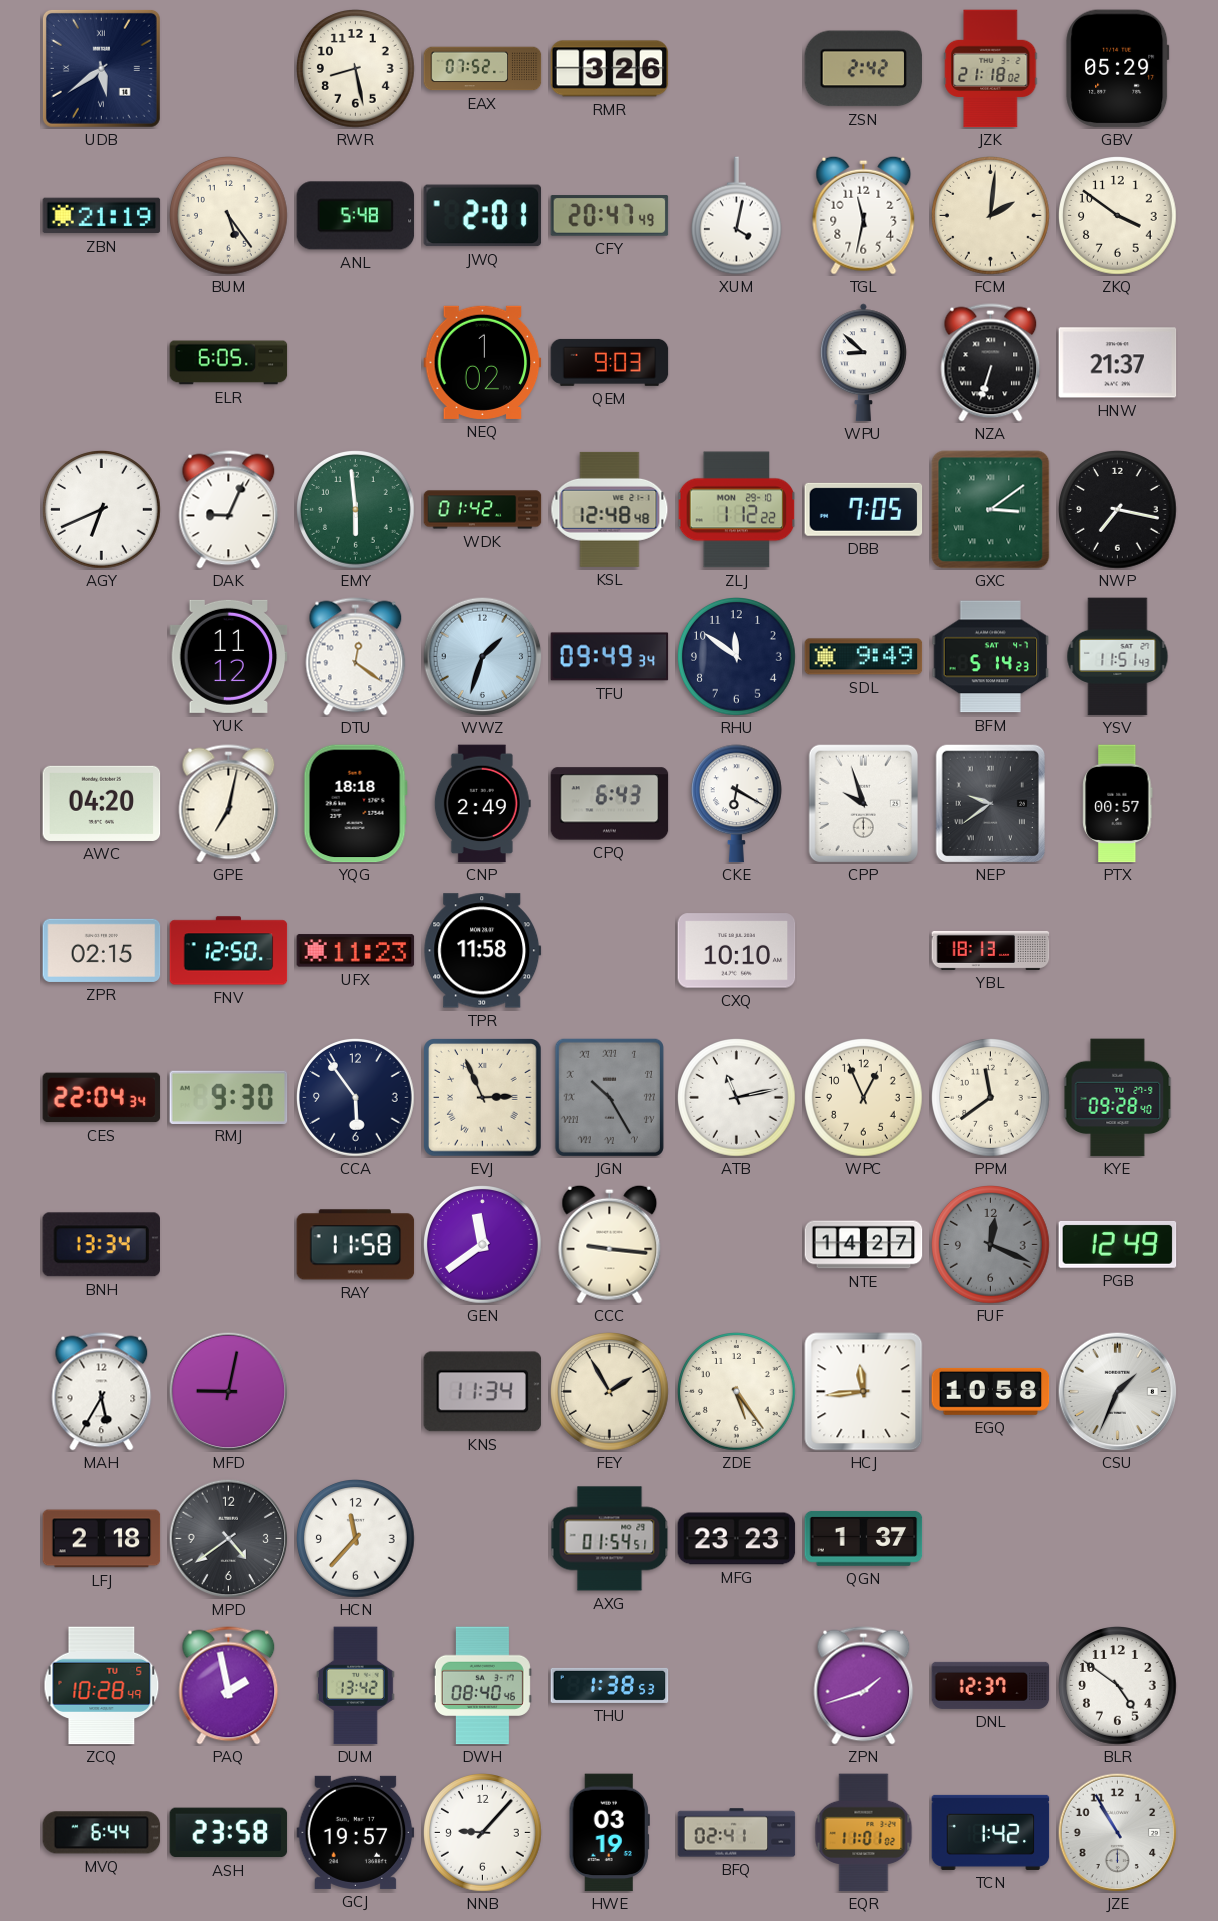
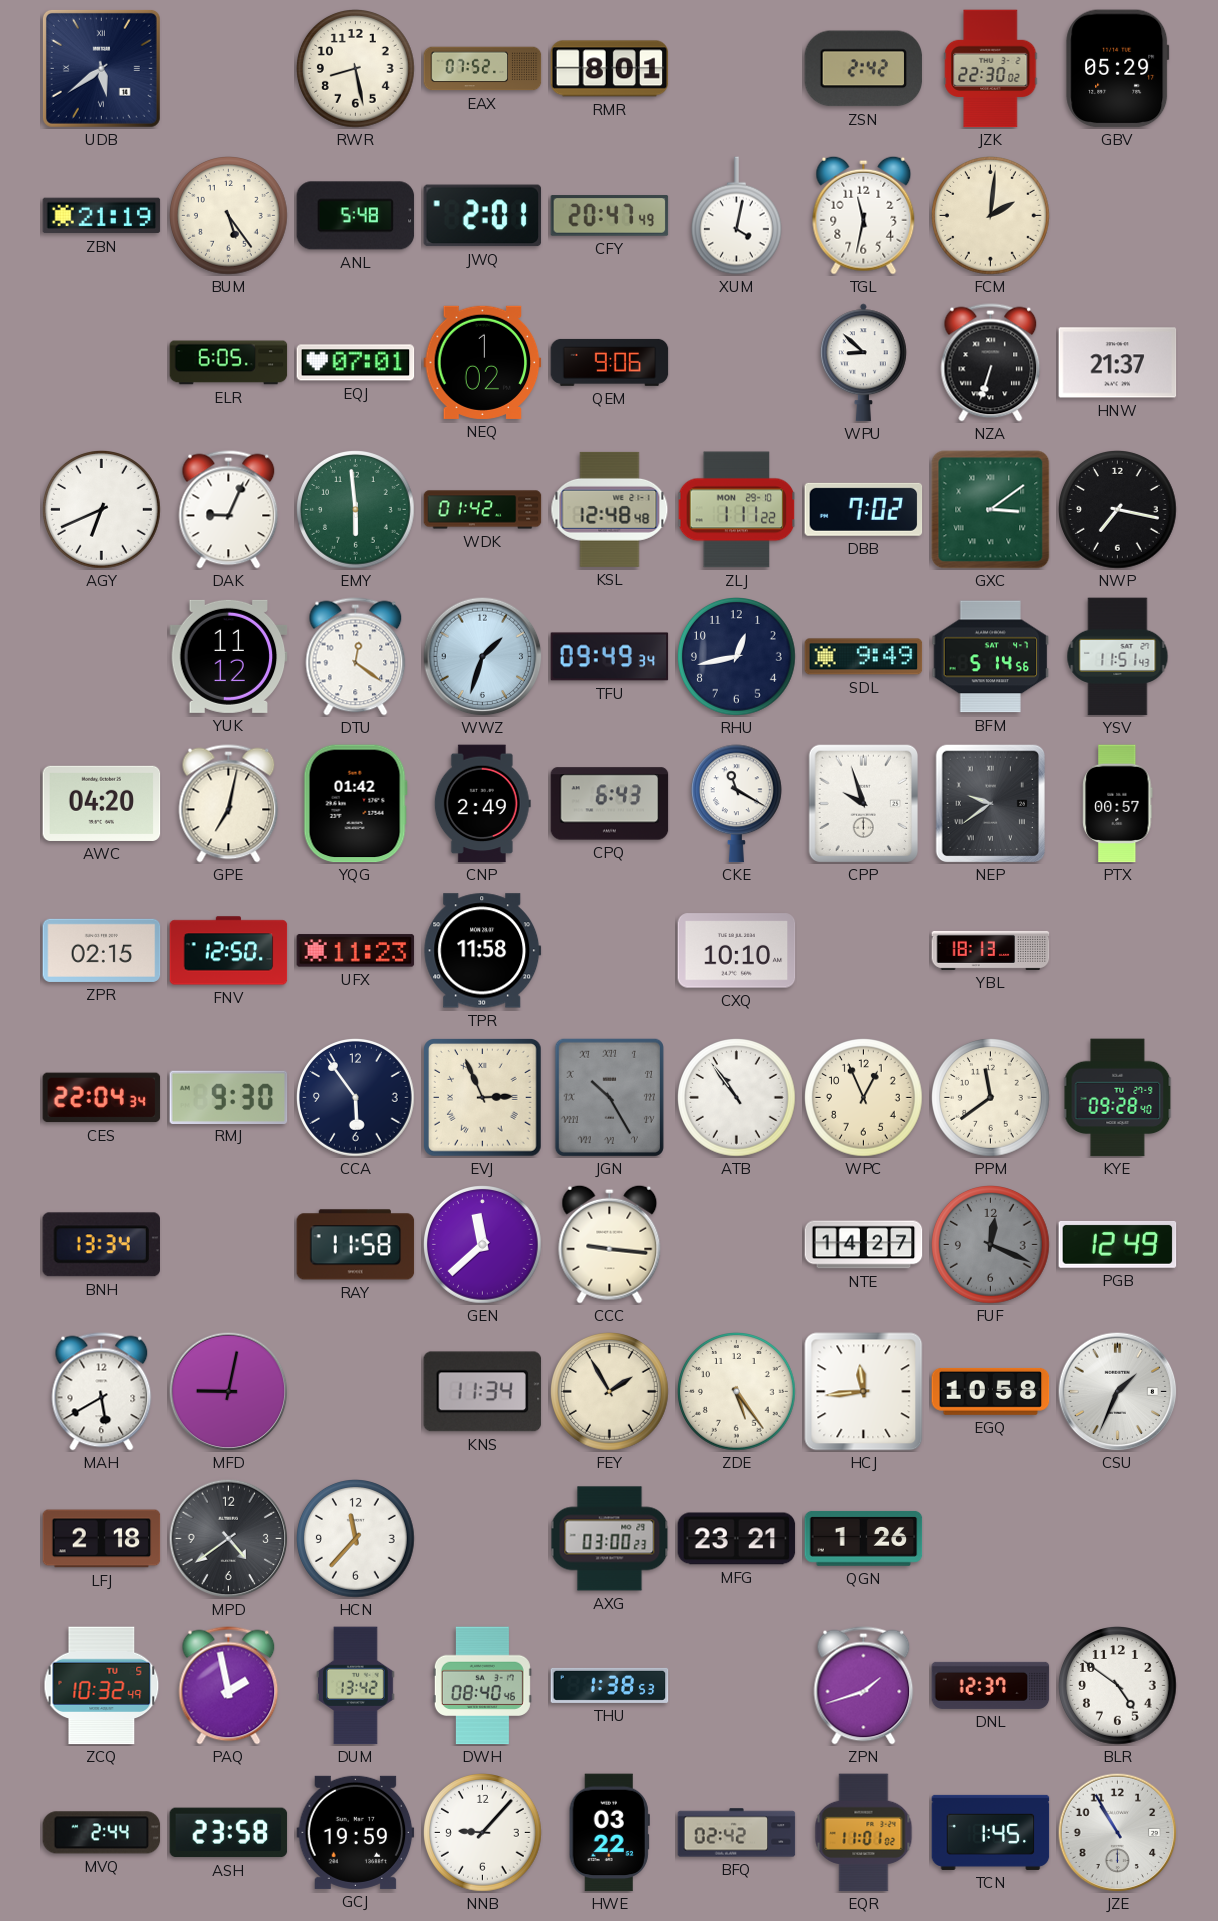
RMR: 3:26 -> 8:01 (610, 69)
JZK: 21:18 -> 22:30 (991, 69)
ZKQ: 3:51 -> none (1118, 216)
EQJ: none -> 07:01 (356, 363)
QEM: 9:03 -> 9:06 (610, 362)
ZLJ: 1:12 -> 1:11 (736, 510)
DBB: 7:05 -> 7:02 (864, 509)
RHU: 11:51 -> 12:43 (737, 657)
BFM: 5:14:23 -> 5:14:56 (991, 657)
YQG: 18:18 -> 01:42 (355, 804)
CKE: 6:20 -> 11:20 (736, 804)
ATB: 11:13 -> 10:54 (737, 1098)
GEN: 11:39 -> 11:38 (483, 1245)
MAH: 5:35 -> 5:40 (102, 1392)
AXG: 01:54 -> 03:00 (610, 1539)
MFG: 23:23 -> 23:21 (737, 1539)
QGN: 1:37 -> 1:26 (864, 1538)
ZCQ: 10:28 -> 10:32 (102, 1686)
MVQ: 6:44 -> 2:44 (102, 1833)
GCJ: 19:57 -> 19:59 (356, 1832)
HWE: 03:19 -> 03:22 (609, 1833)
BFQ: 02:41 -> 02:42 (737, 1833)
TCN: 1:42 -> 1:45 (991, 1832)
